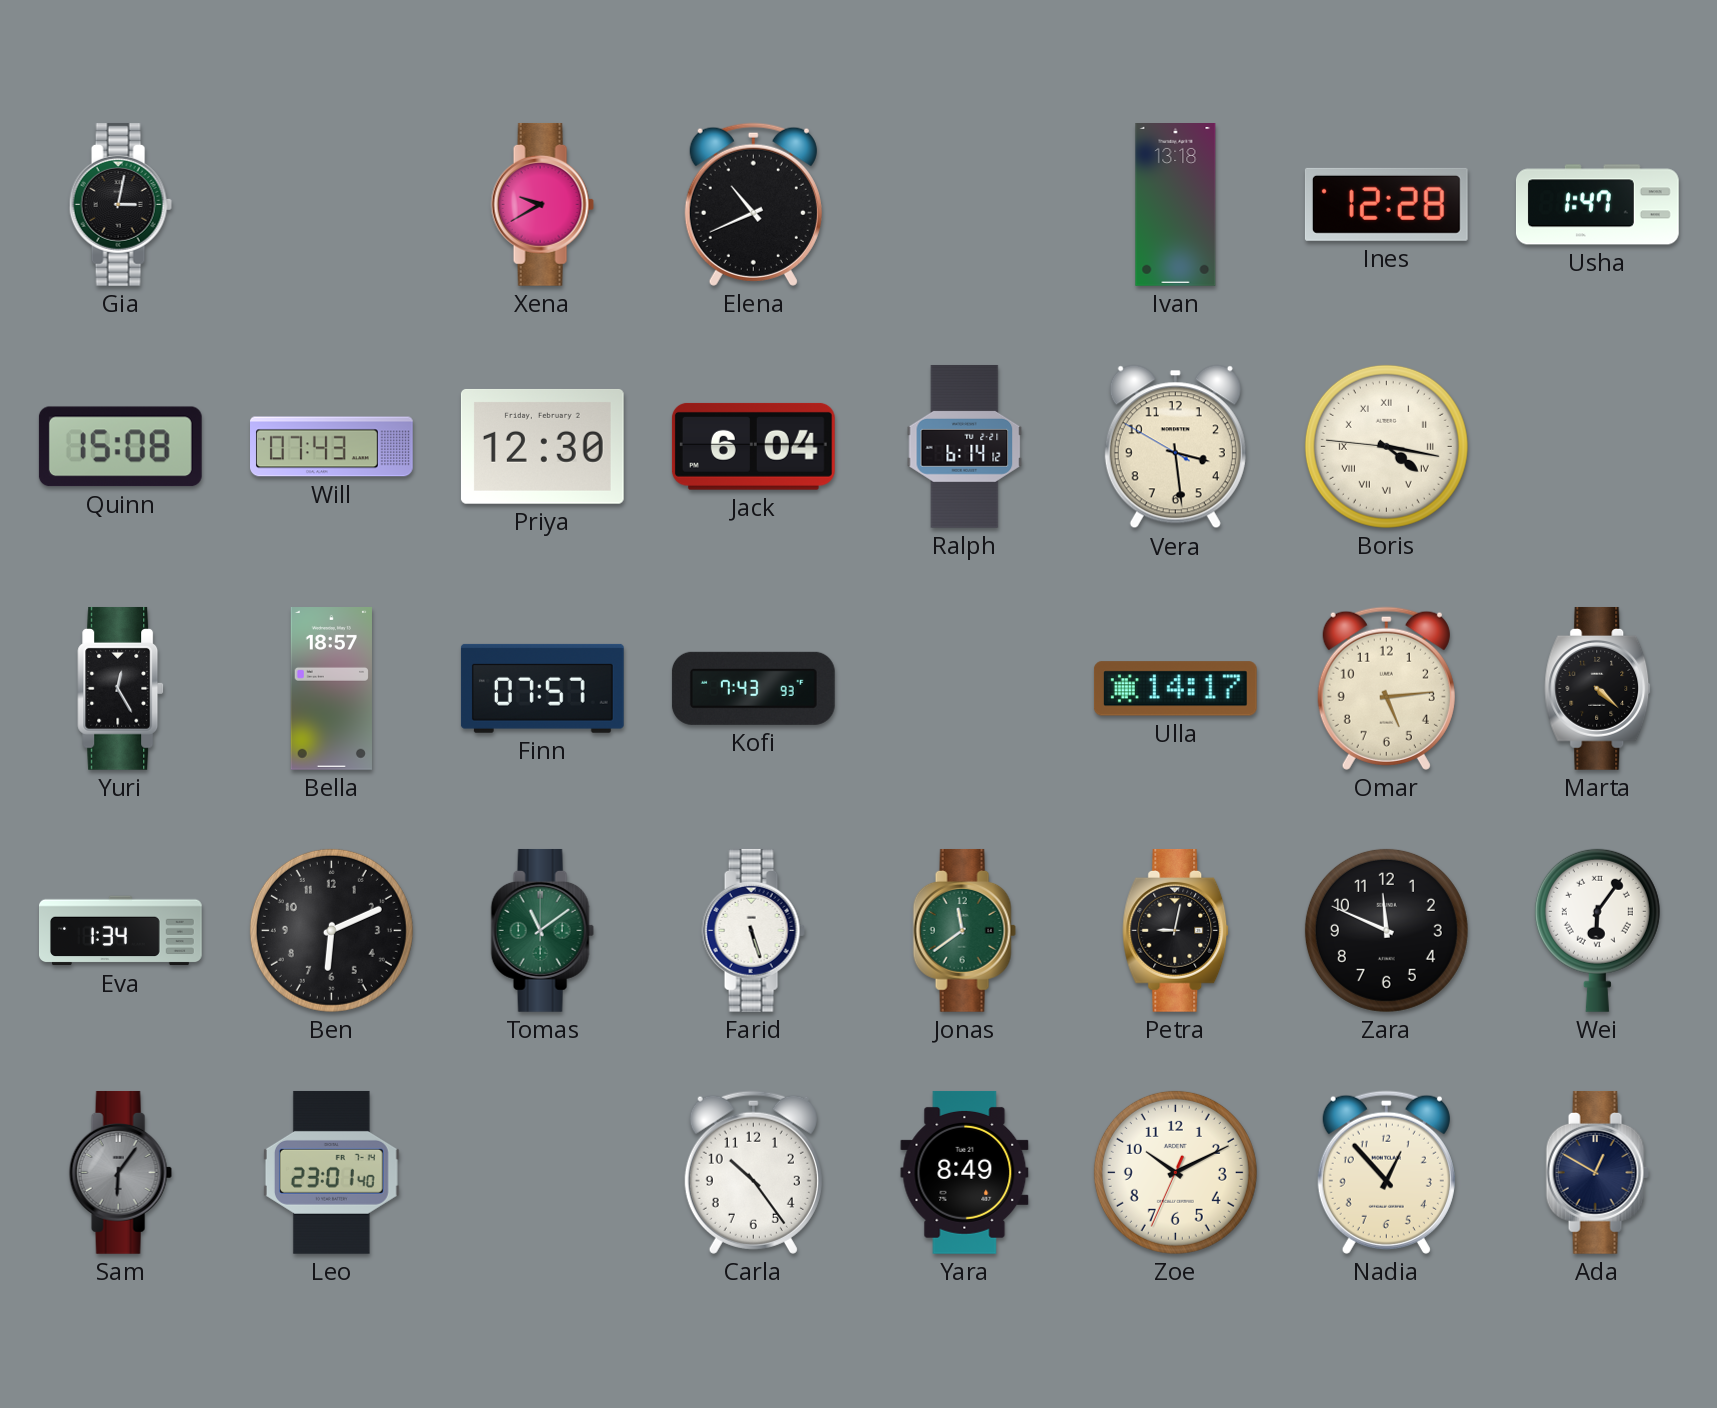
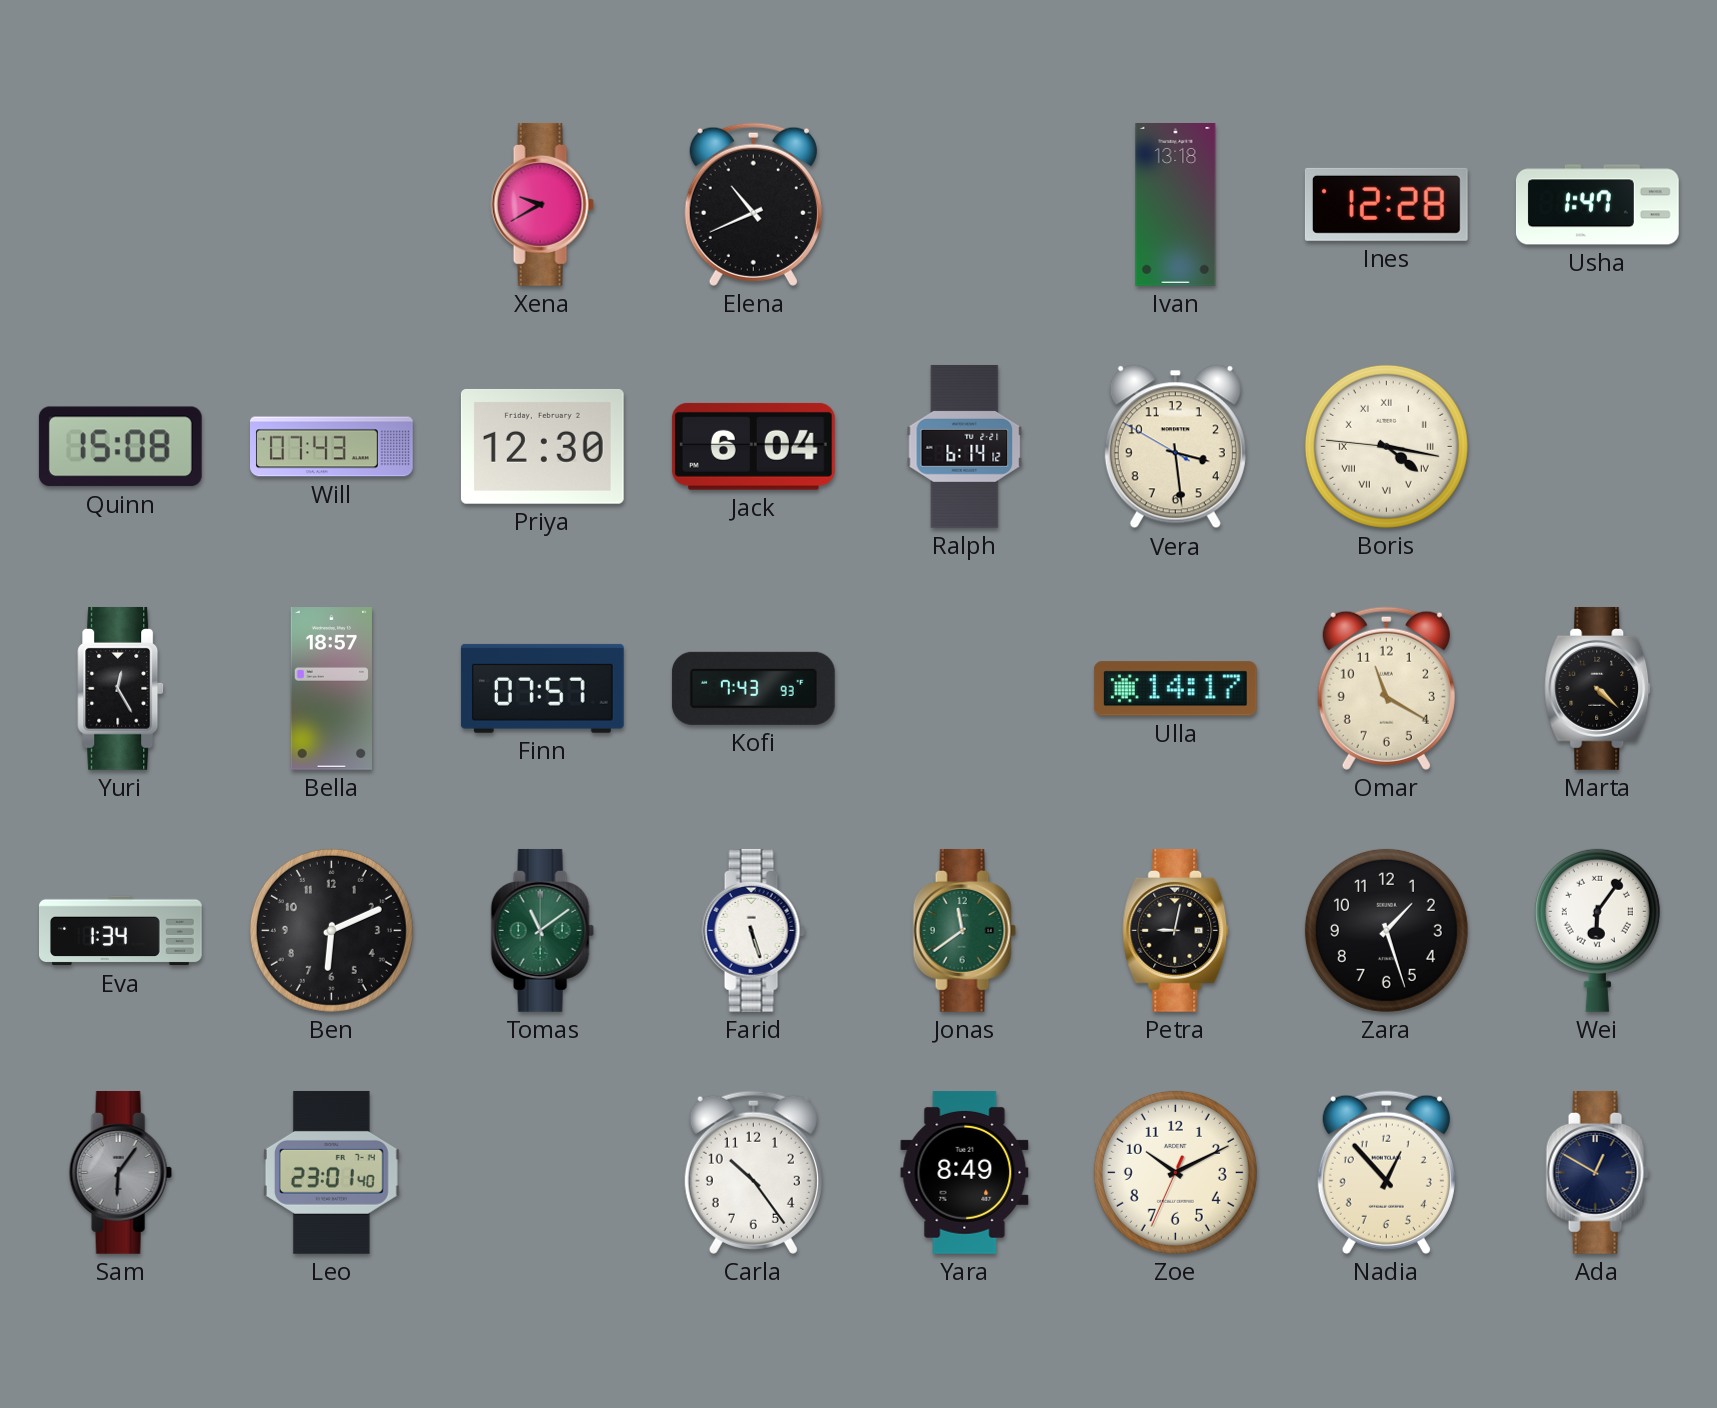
Gia: 3:02 -> none (120, 204)
Omar: 5:14 -> 11:20 (1386, 688)
Zara: 11:49 -> 1:27 (1386, 930)
